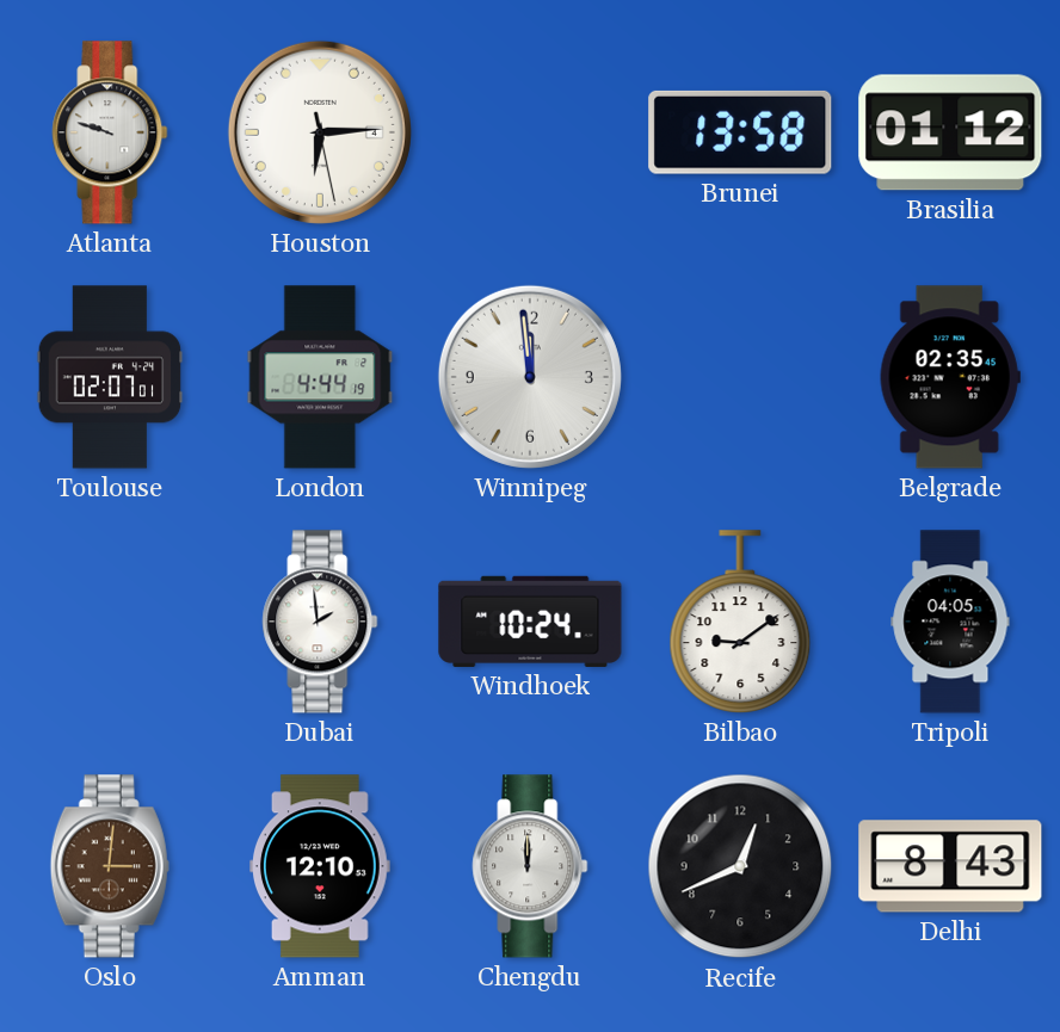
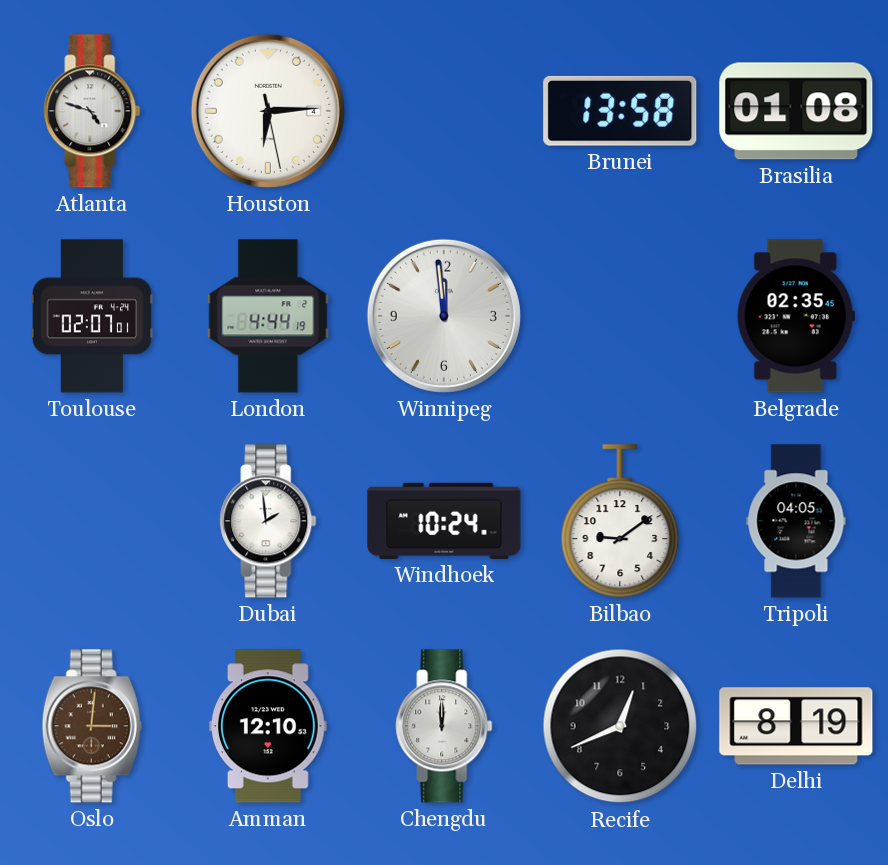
Atlanta: 9:48 -> 4:48 (92, 111)
Brasilia: 01:12 -> 01:08 (796, 111)
Delhi: 8:43 -> 8:19 (796, 726)
